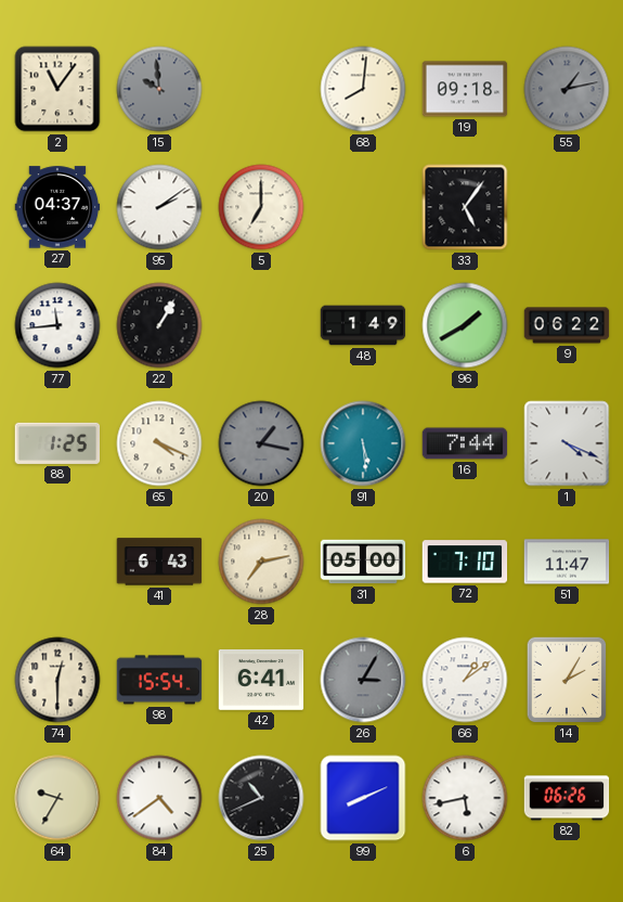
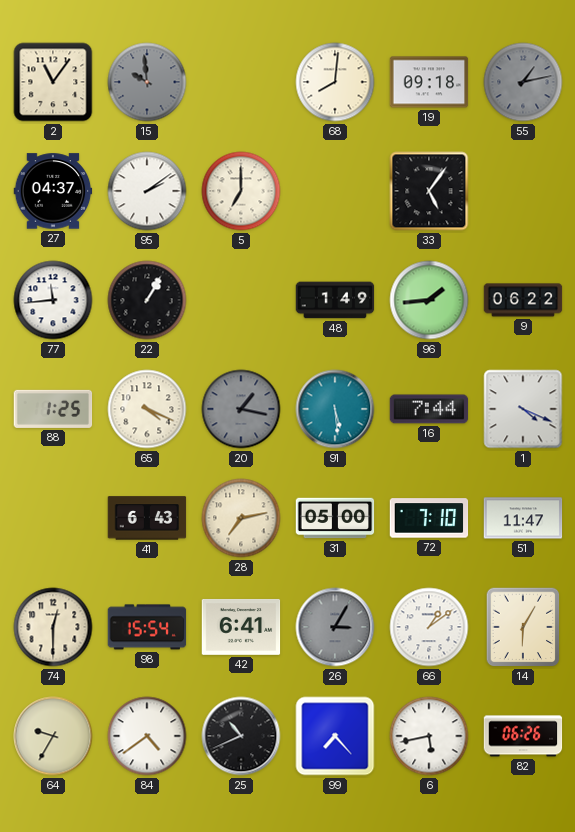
96: 1:40 -> 1:44 (429, 300)
14: 2:05 -> 6:05 (523, 627)
99: 8:11 -> 7:23 (335, 736)
